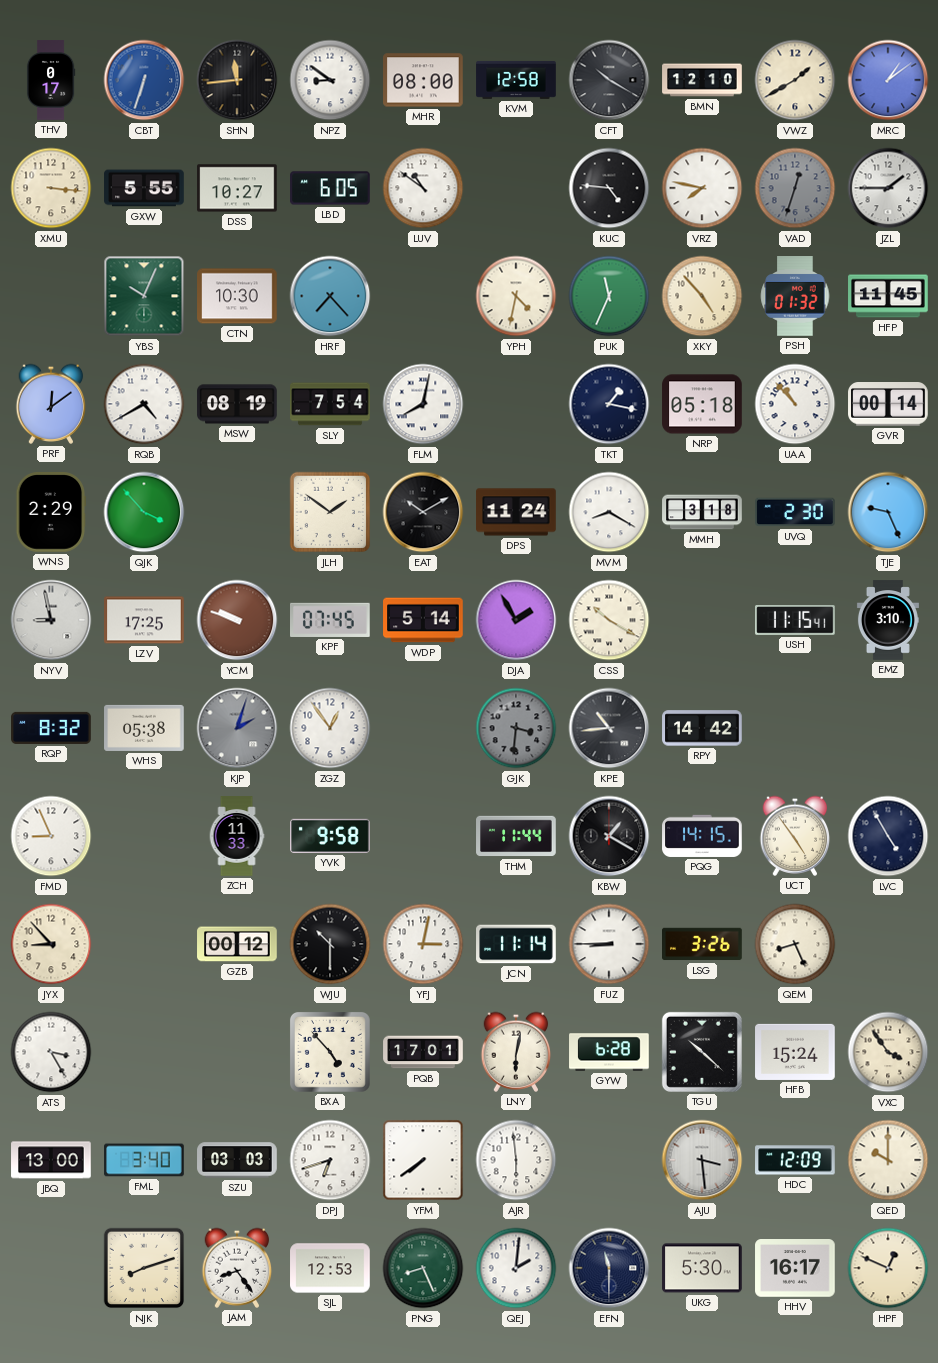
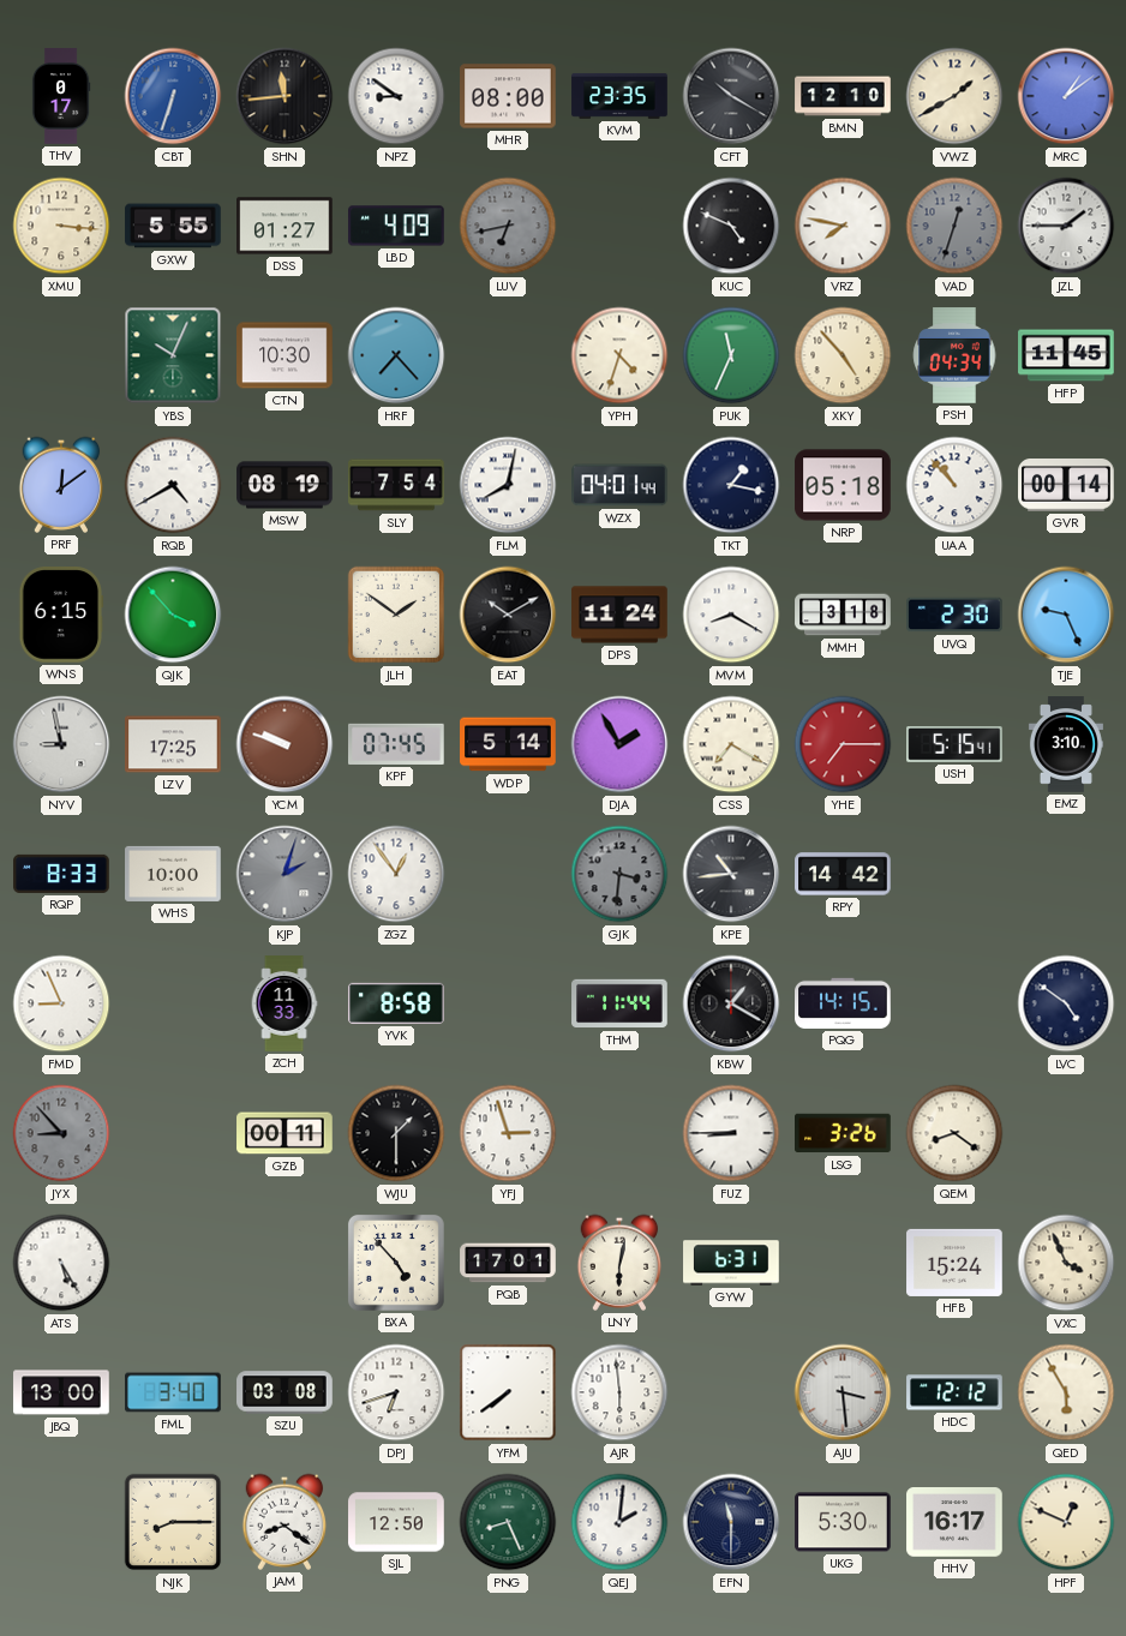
KVM: 12:58 -> 23:35 (619, 96)
DSS: 10:27 -> 01:27 (285, 226)
LBD: 6:05 -> 4:09 (396, 226)
LUV: 10:51 -> 6:43 (508, 226)
LUV dial: white -> grey (508, 226)
KUC: 4:46 -> 4:49 (731, 226)
YPH: 4:32 -> 4:33 (619, 355)
PSH: 01:32 -> 04:34 (954, 355)
WZX: none -> 04:01 (621, 485)
WNS: 2:29 -> 6:15 (61, 615)
CSS: 10:20 -> 7:20 (731, 744)
YHE: none -> 7:15 (843, 744)
USH: 11:15 -> 5:15 (954, 745)
RQP: 8:32 -> 8:33 (61, 874)
WHS: 05:38 -> 10:00 (173, 874)
YVK: 9:58 -> 8:58 (396, 1003)
UCT: 4:54 -> none (795, 836)
LVC: 4:55 -> 4:51 (1066, 1003)
JYX dial: cream -> grey (61, 1133)
GZB: 00:12 -> 00:11 (285, 1133)
WJU: 10:30 -> 1:30 (396, 1133)
YFJ: 3:02 -> 2:57 (508, 1133)
JCN: 11:14 -> none (516, 944)
QEM: 8:26 -> 8:21 (954, 1133)
ATS: 3:25 -> 5:25 (61, 1263)
GYW: 6:28 -> 6:31 (731, 1263)
TGU: 10:22 -> none (702, 1052)
VXC: 3:54 -> 3:56 (1066, 1263)
SZU: 03:03 -> 03:08 (285, 1392)
HDC: 12:09 -> 12:12 (954, 1392)
QED: 10:00 -> 5:55 (1066, 1392)
NJK: 8:12 -> 8:15 (173, 1522)
JAM: 8:24 -> 8:21 (285, 1522)
SJL: 12:53 -> 12:50 (396, 1522)
